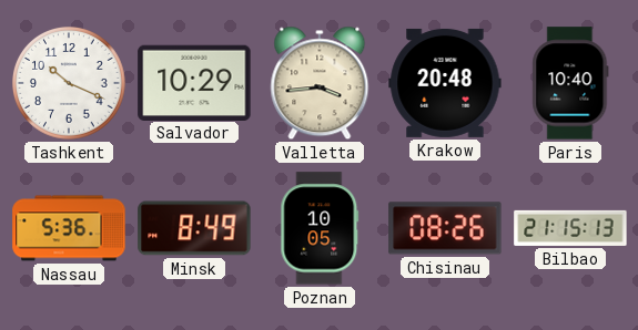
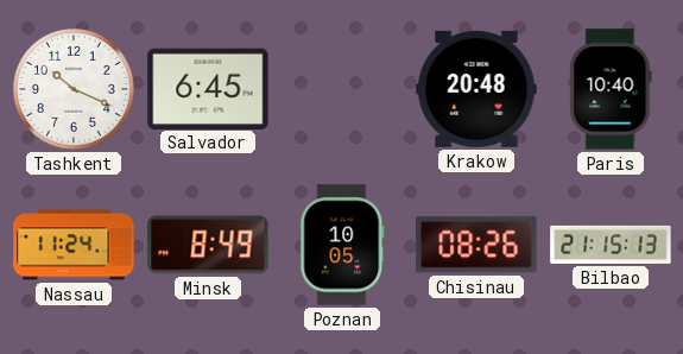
Salvador: 10:29 -> 6:45 (208, 88)
Valletta: 3:44 -> none (320, 83)
Nassau: 5:36 -> 11:24 (74, 245)
